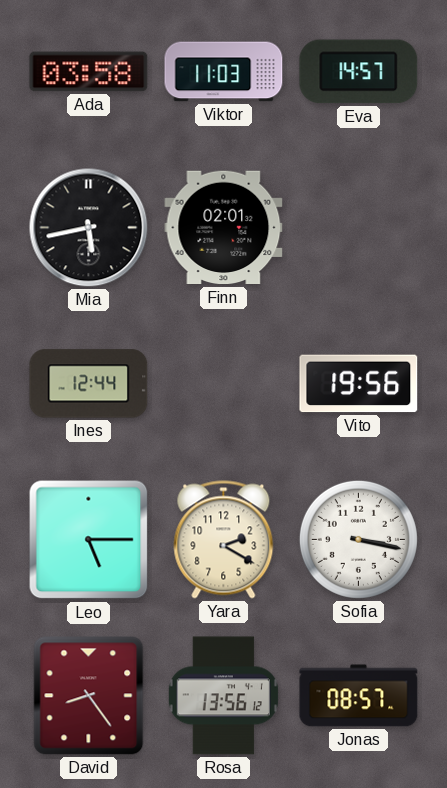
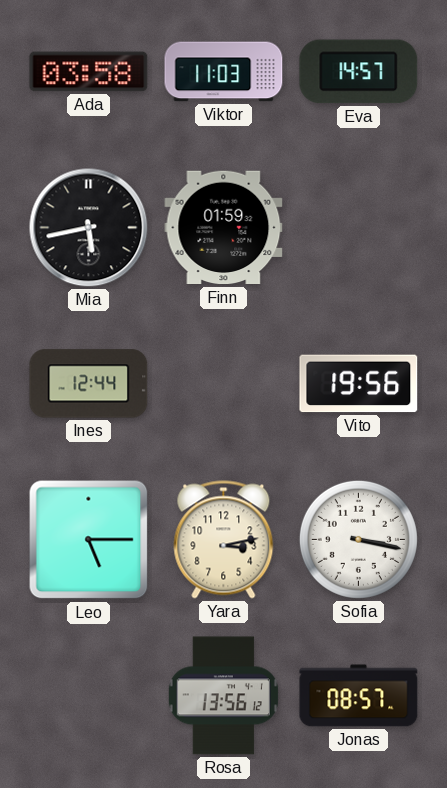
Finn: 02:01 -> 01:59 (224, 228)
Yara: 2:20 -> 3:13 (224, 540)
David: 8:24 -> none (89, 696)
